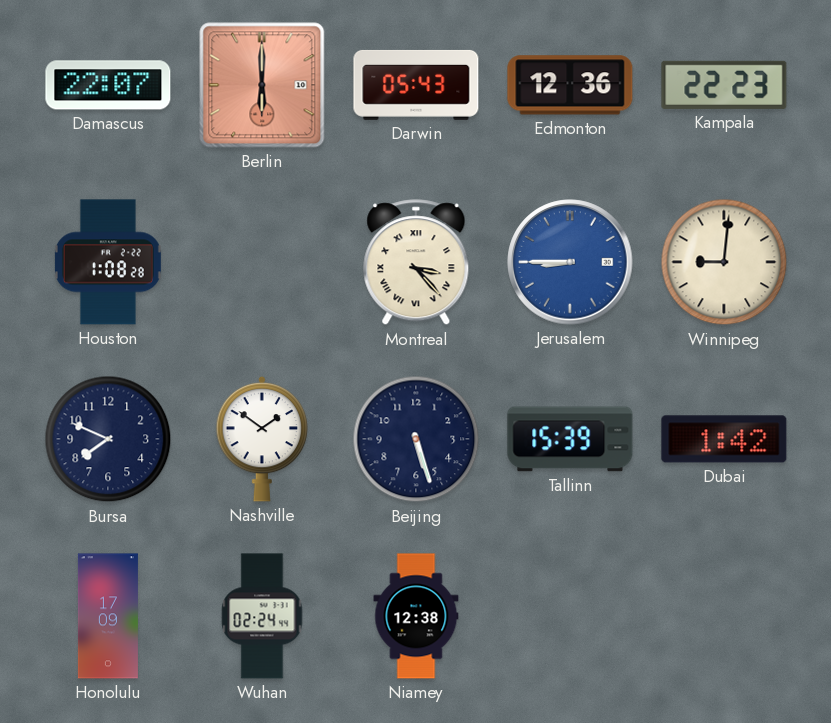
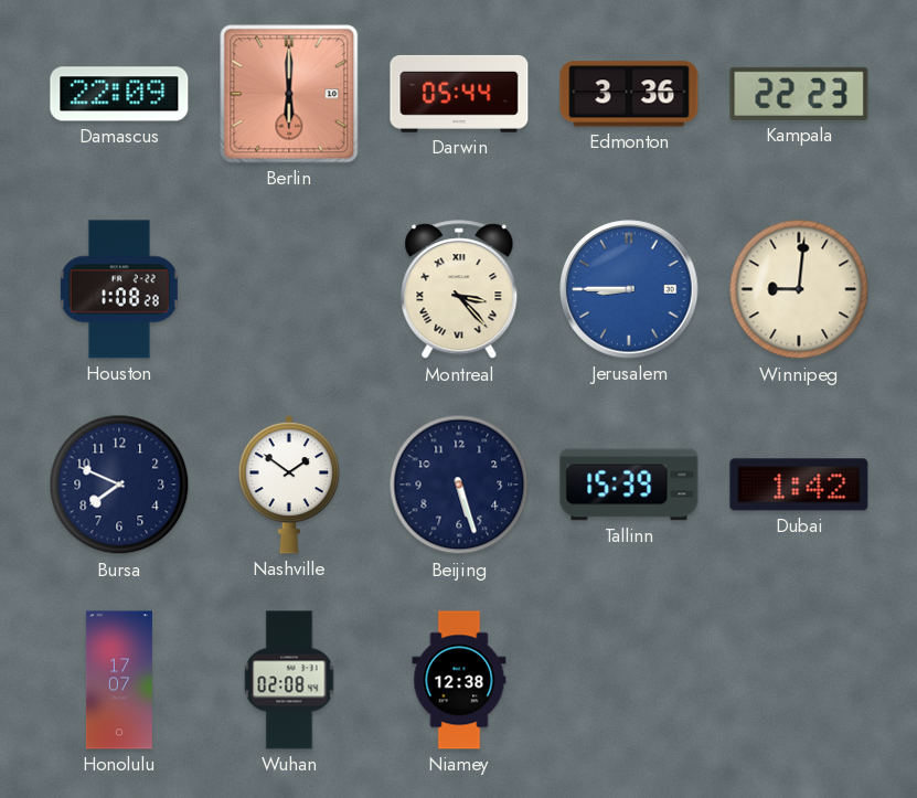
Damascus: 22:07 -> 22:09 (119, 94)
Darwin: 05:43 -> 05:44 (459, 94)
Edmonton: 12:36 -> 3:36 (629, 94)
Honolulu: 17:09 -> 17:07 (119, 680)
Wuhan: 02:24 -> 02:08 (289, 680)
